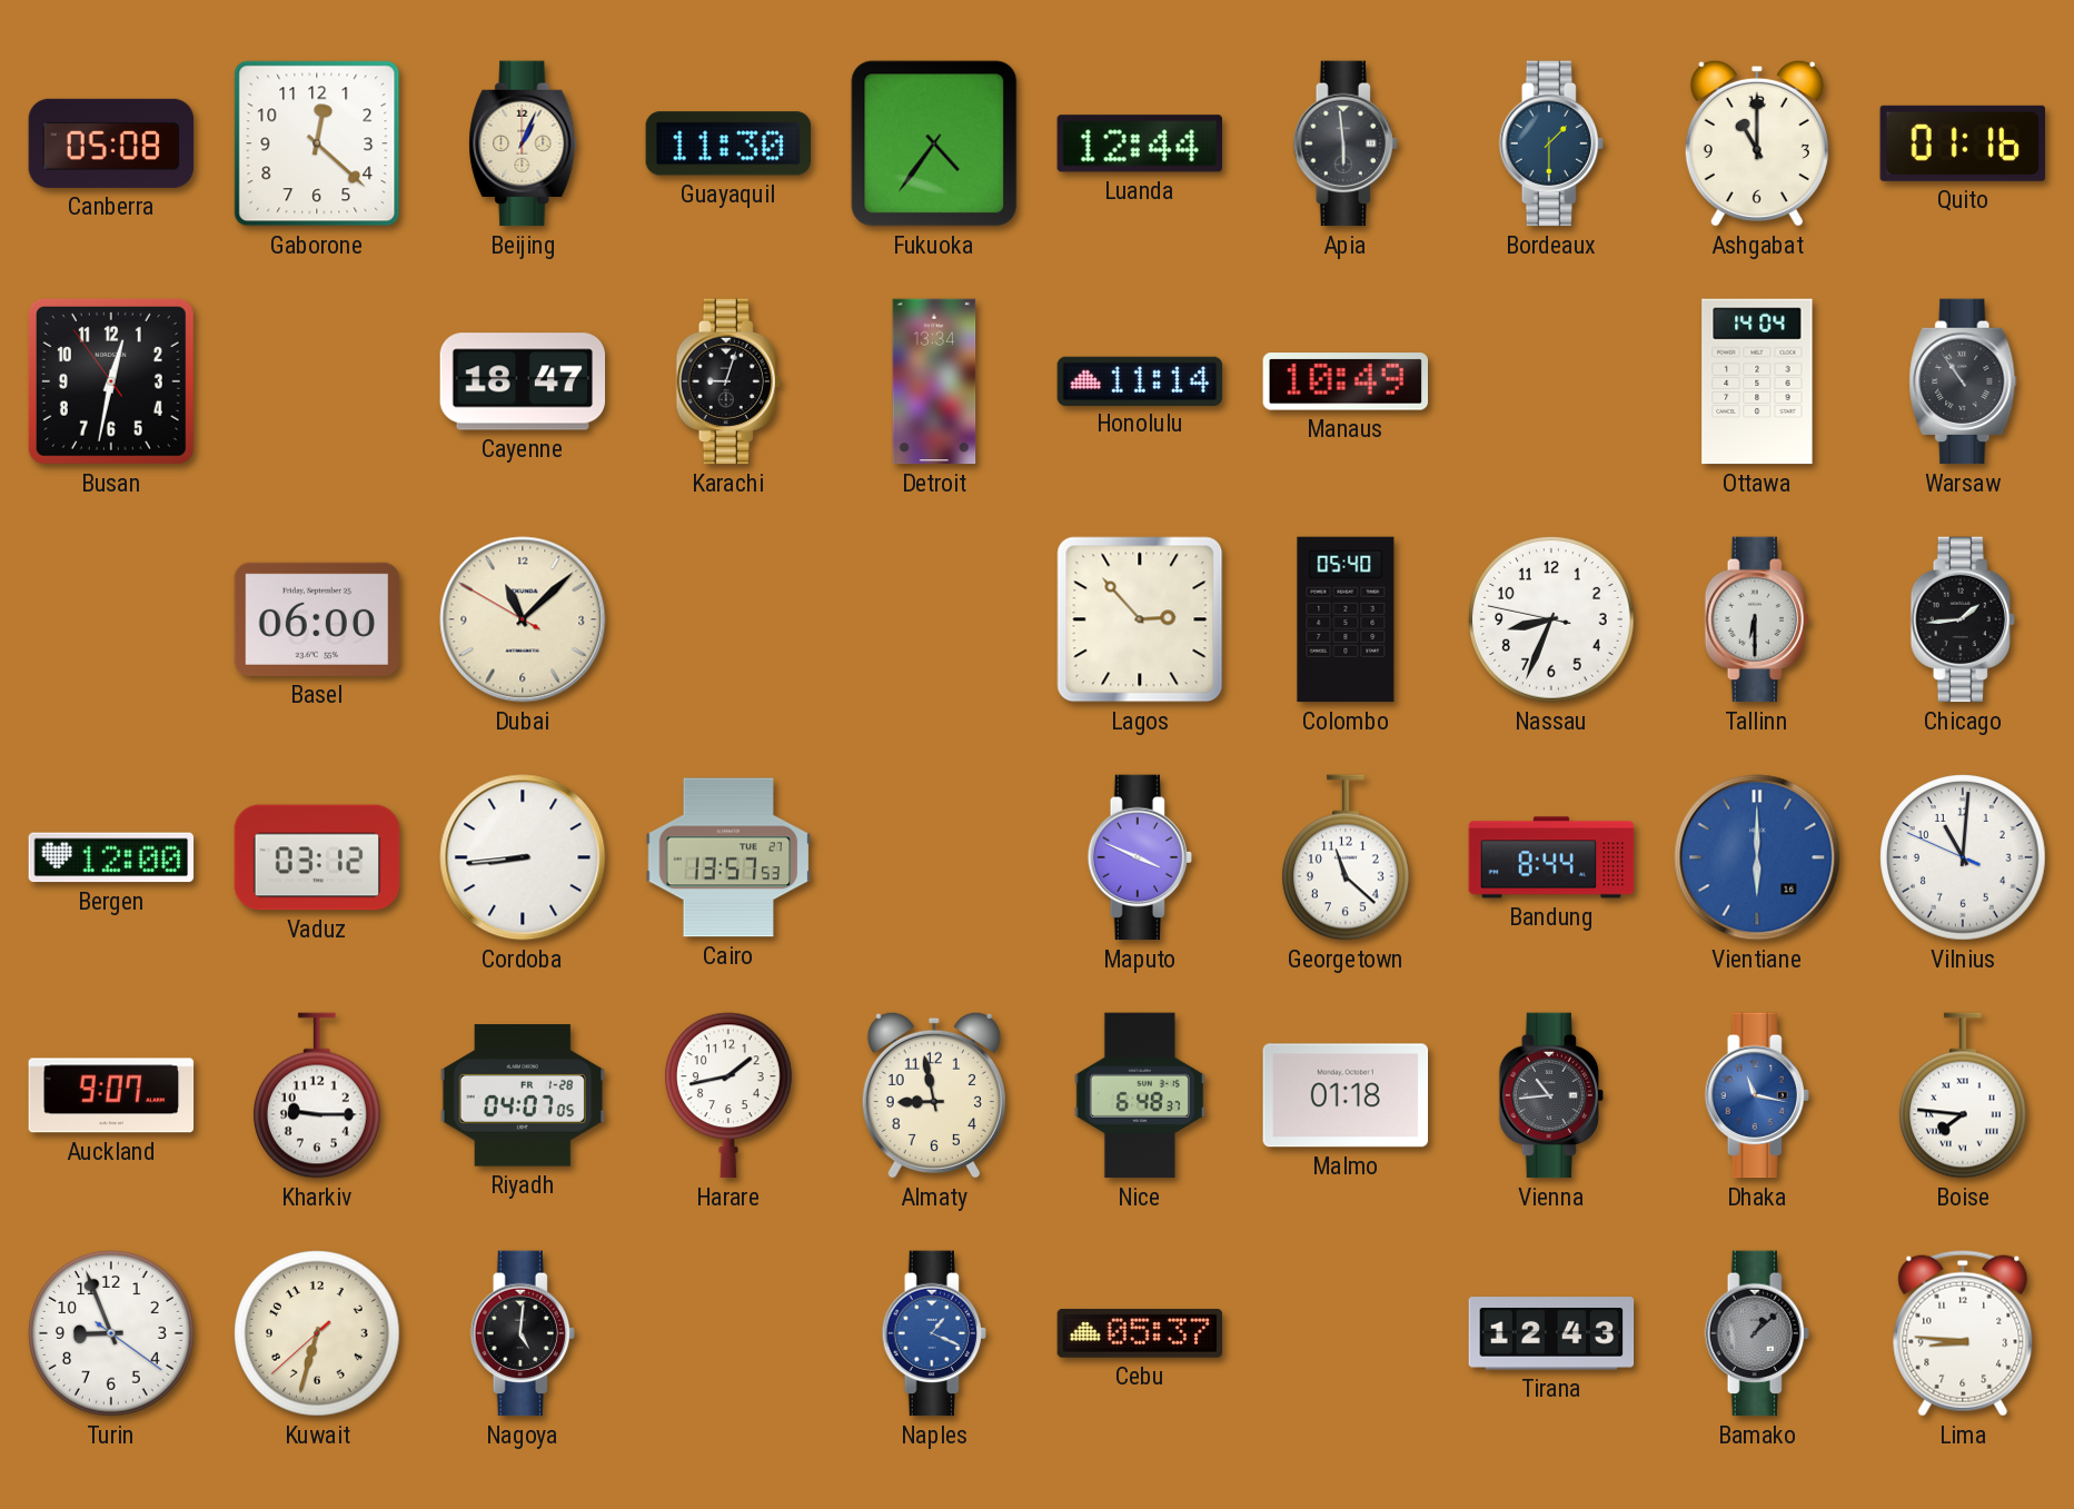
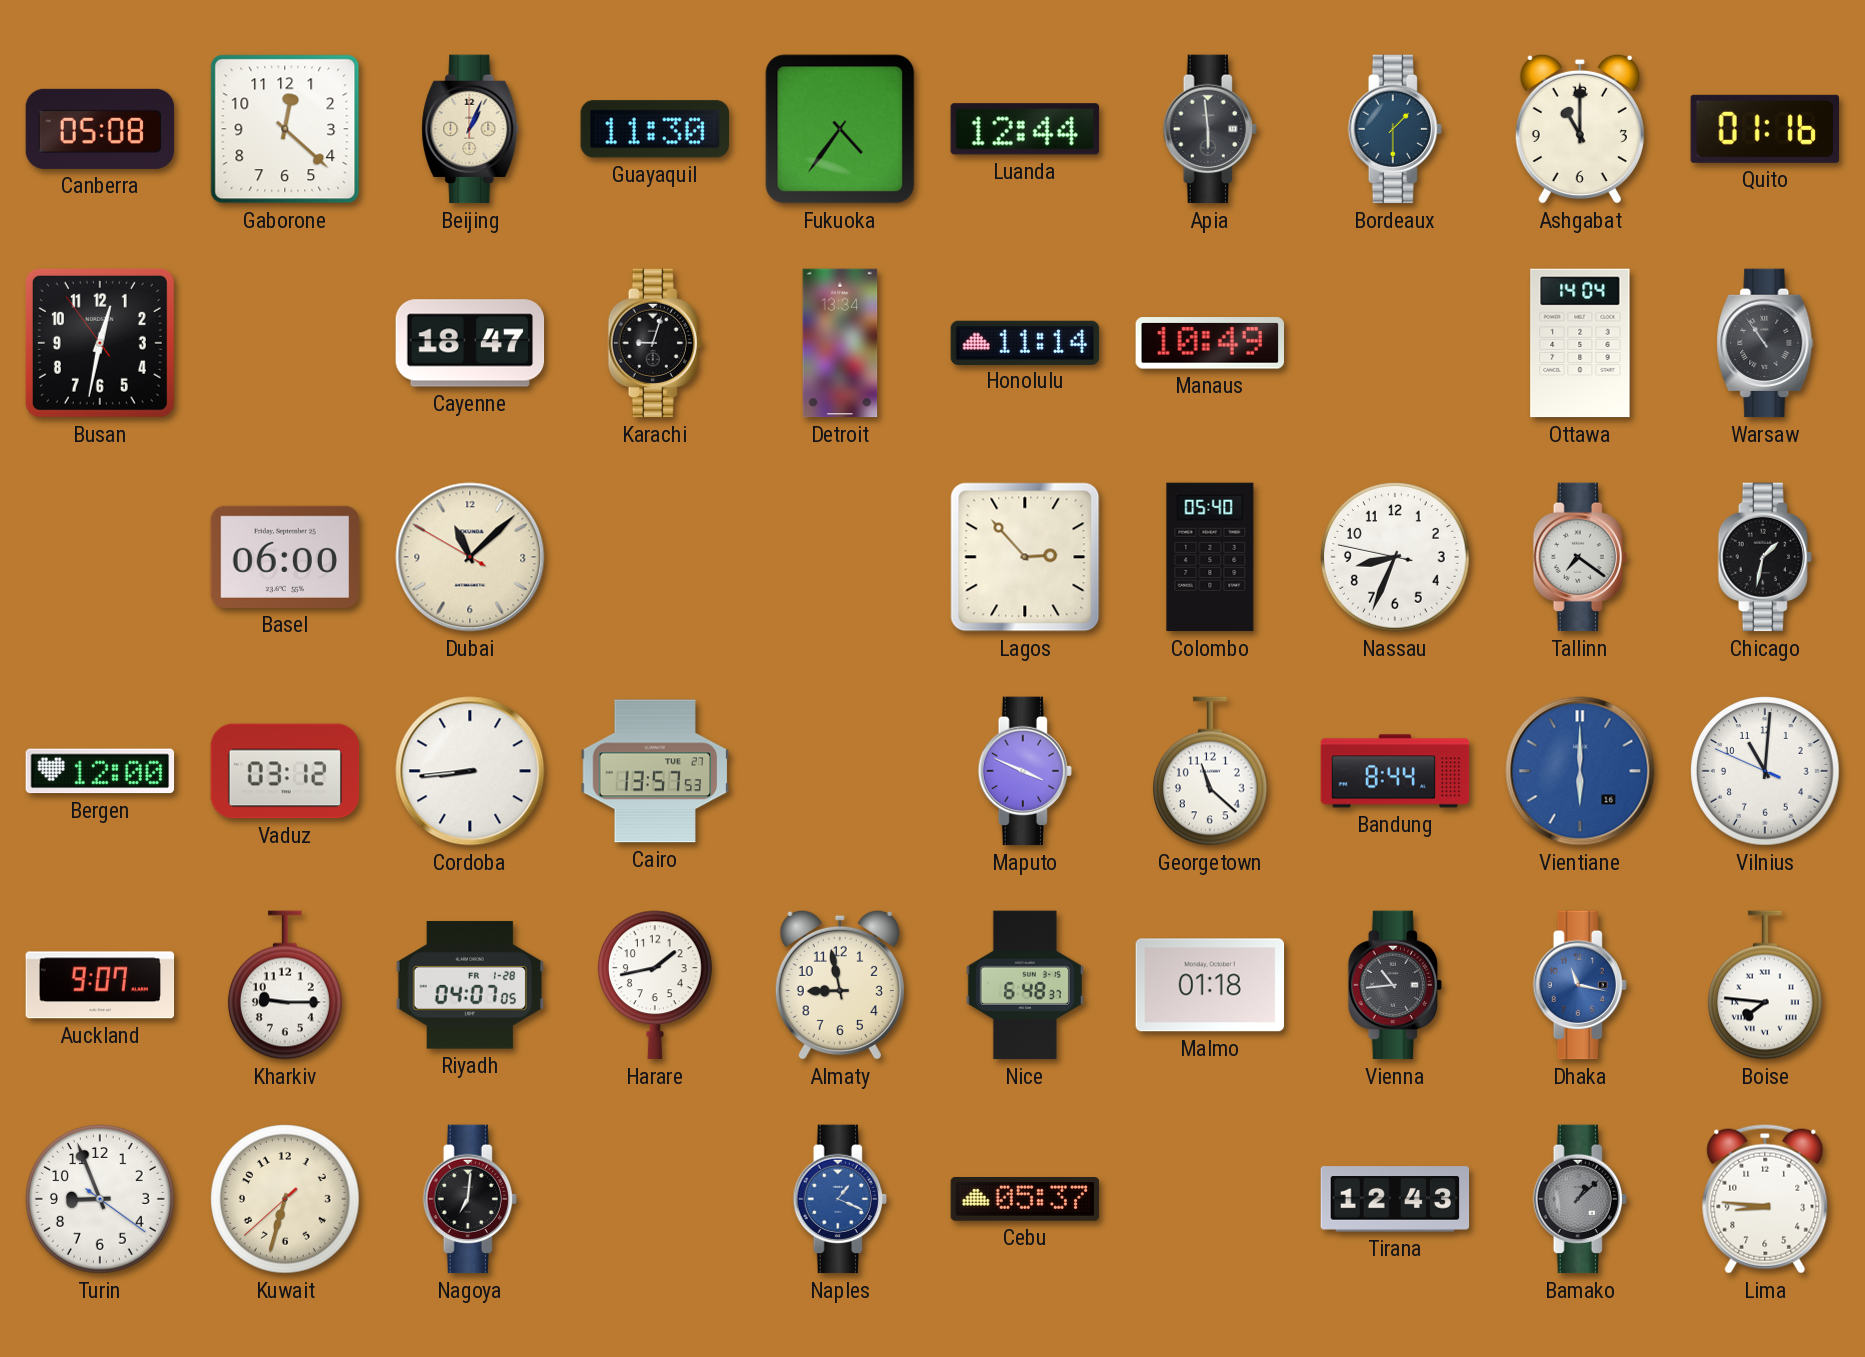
Tallinn: 6:30 -> 7:21 (1580, 557)
Chicago: 1:44 -> 1:32 (1765, 557)
Nagoya: 5:01 -> 7:01 (470, 1199)
